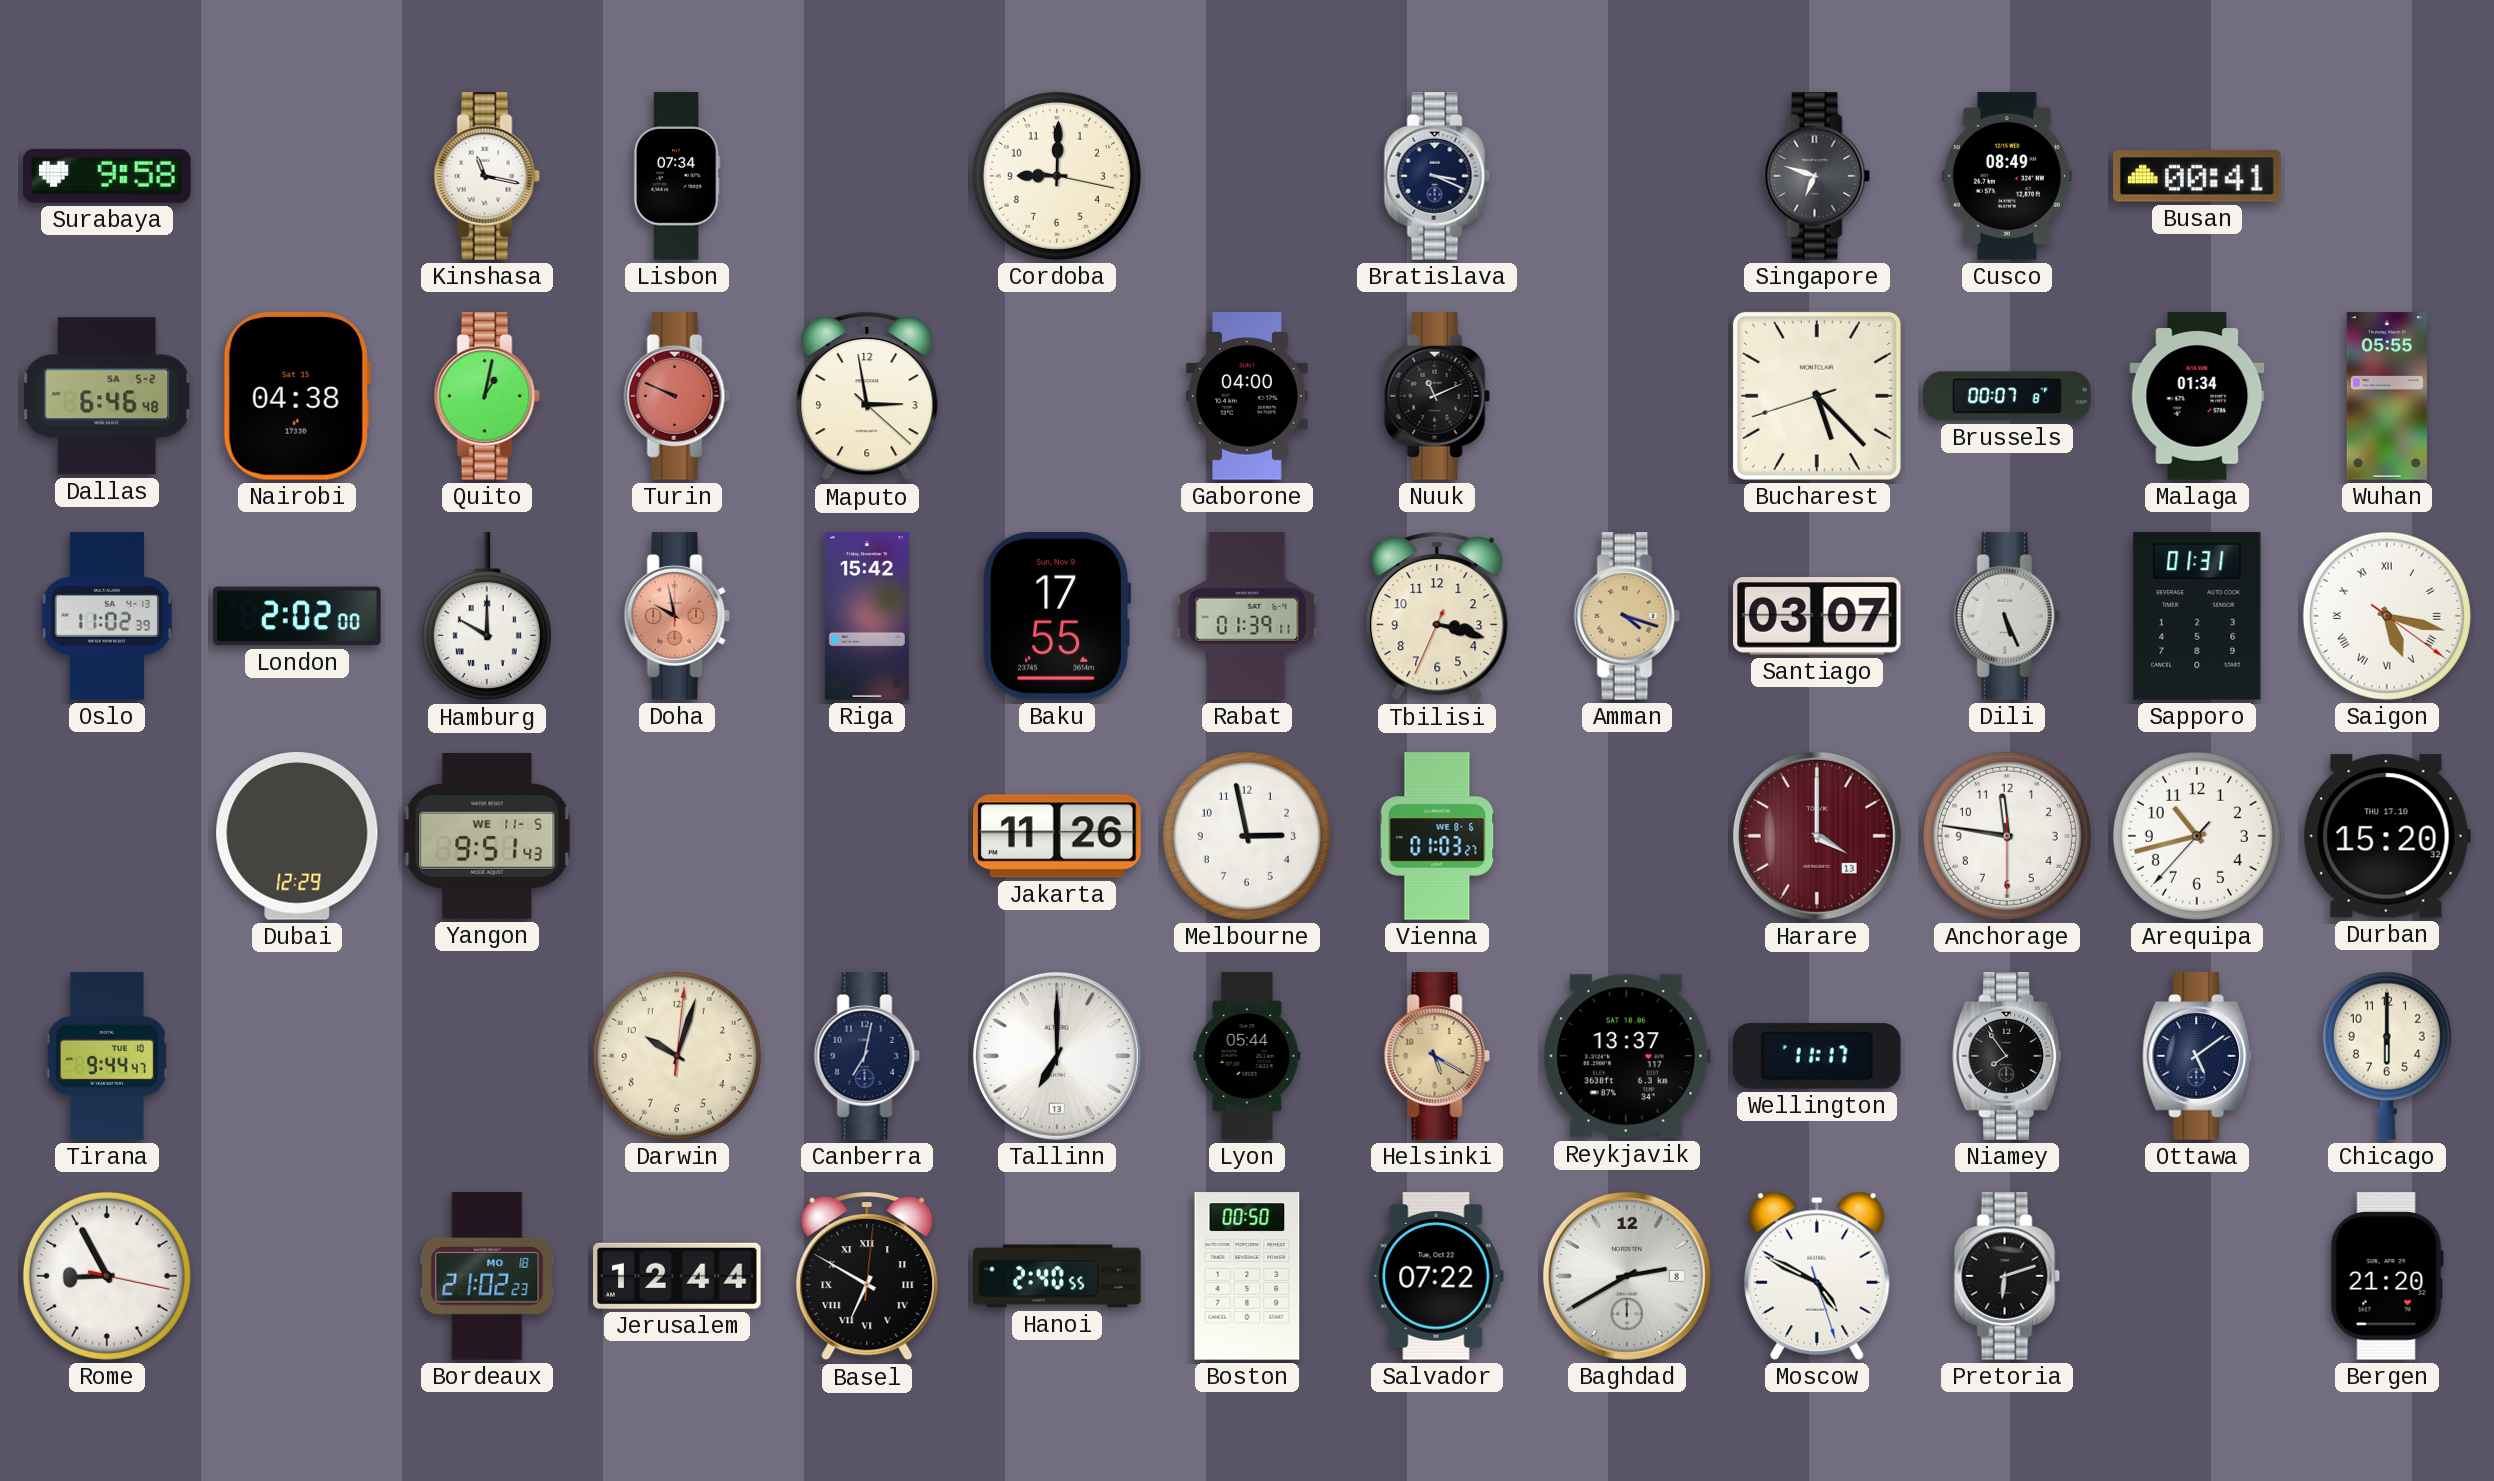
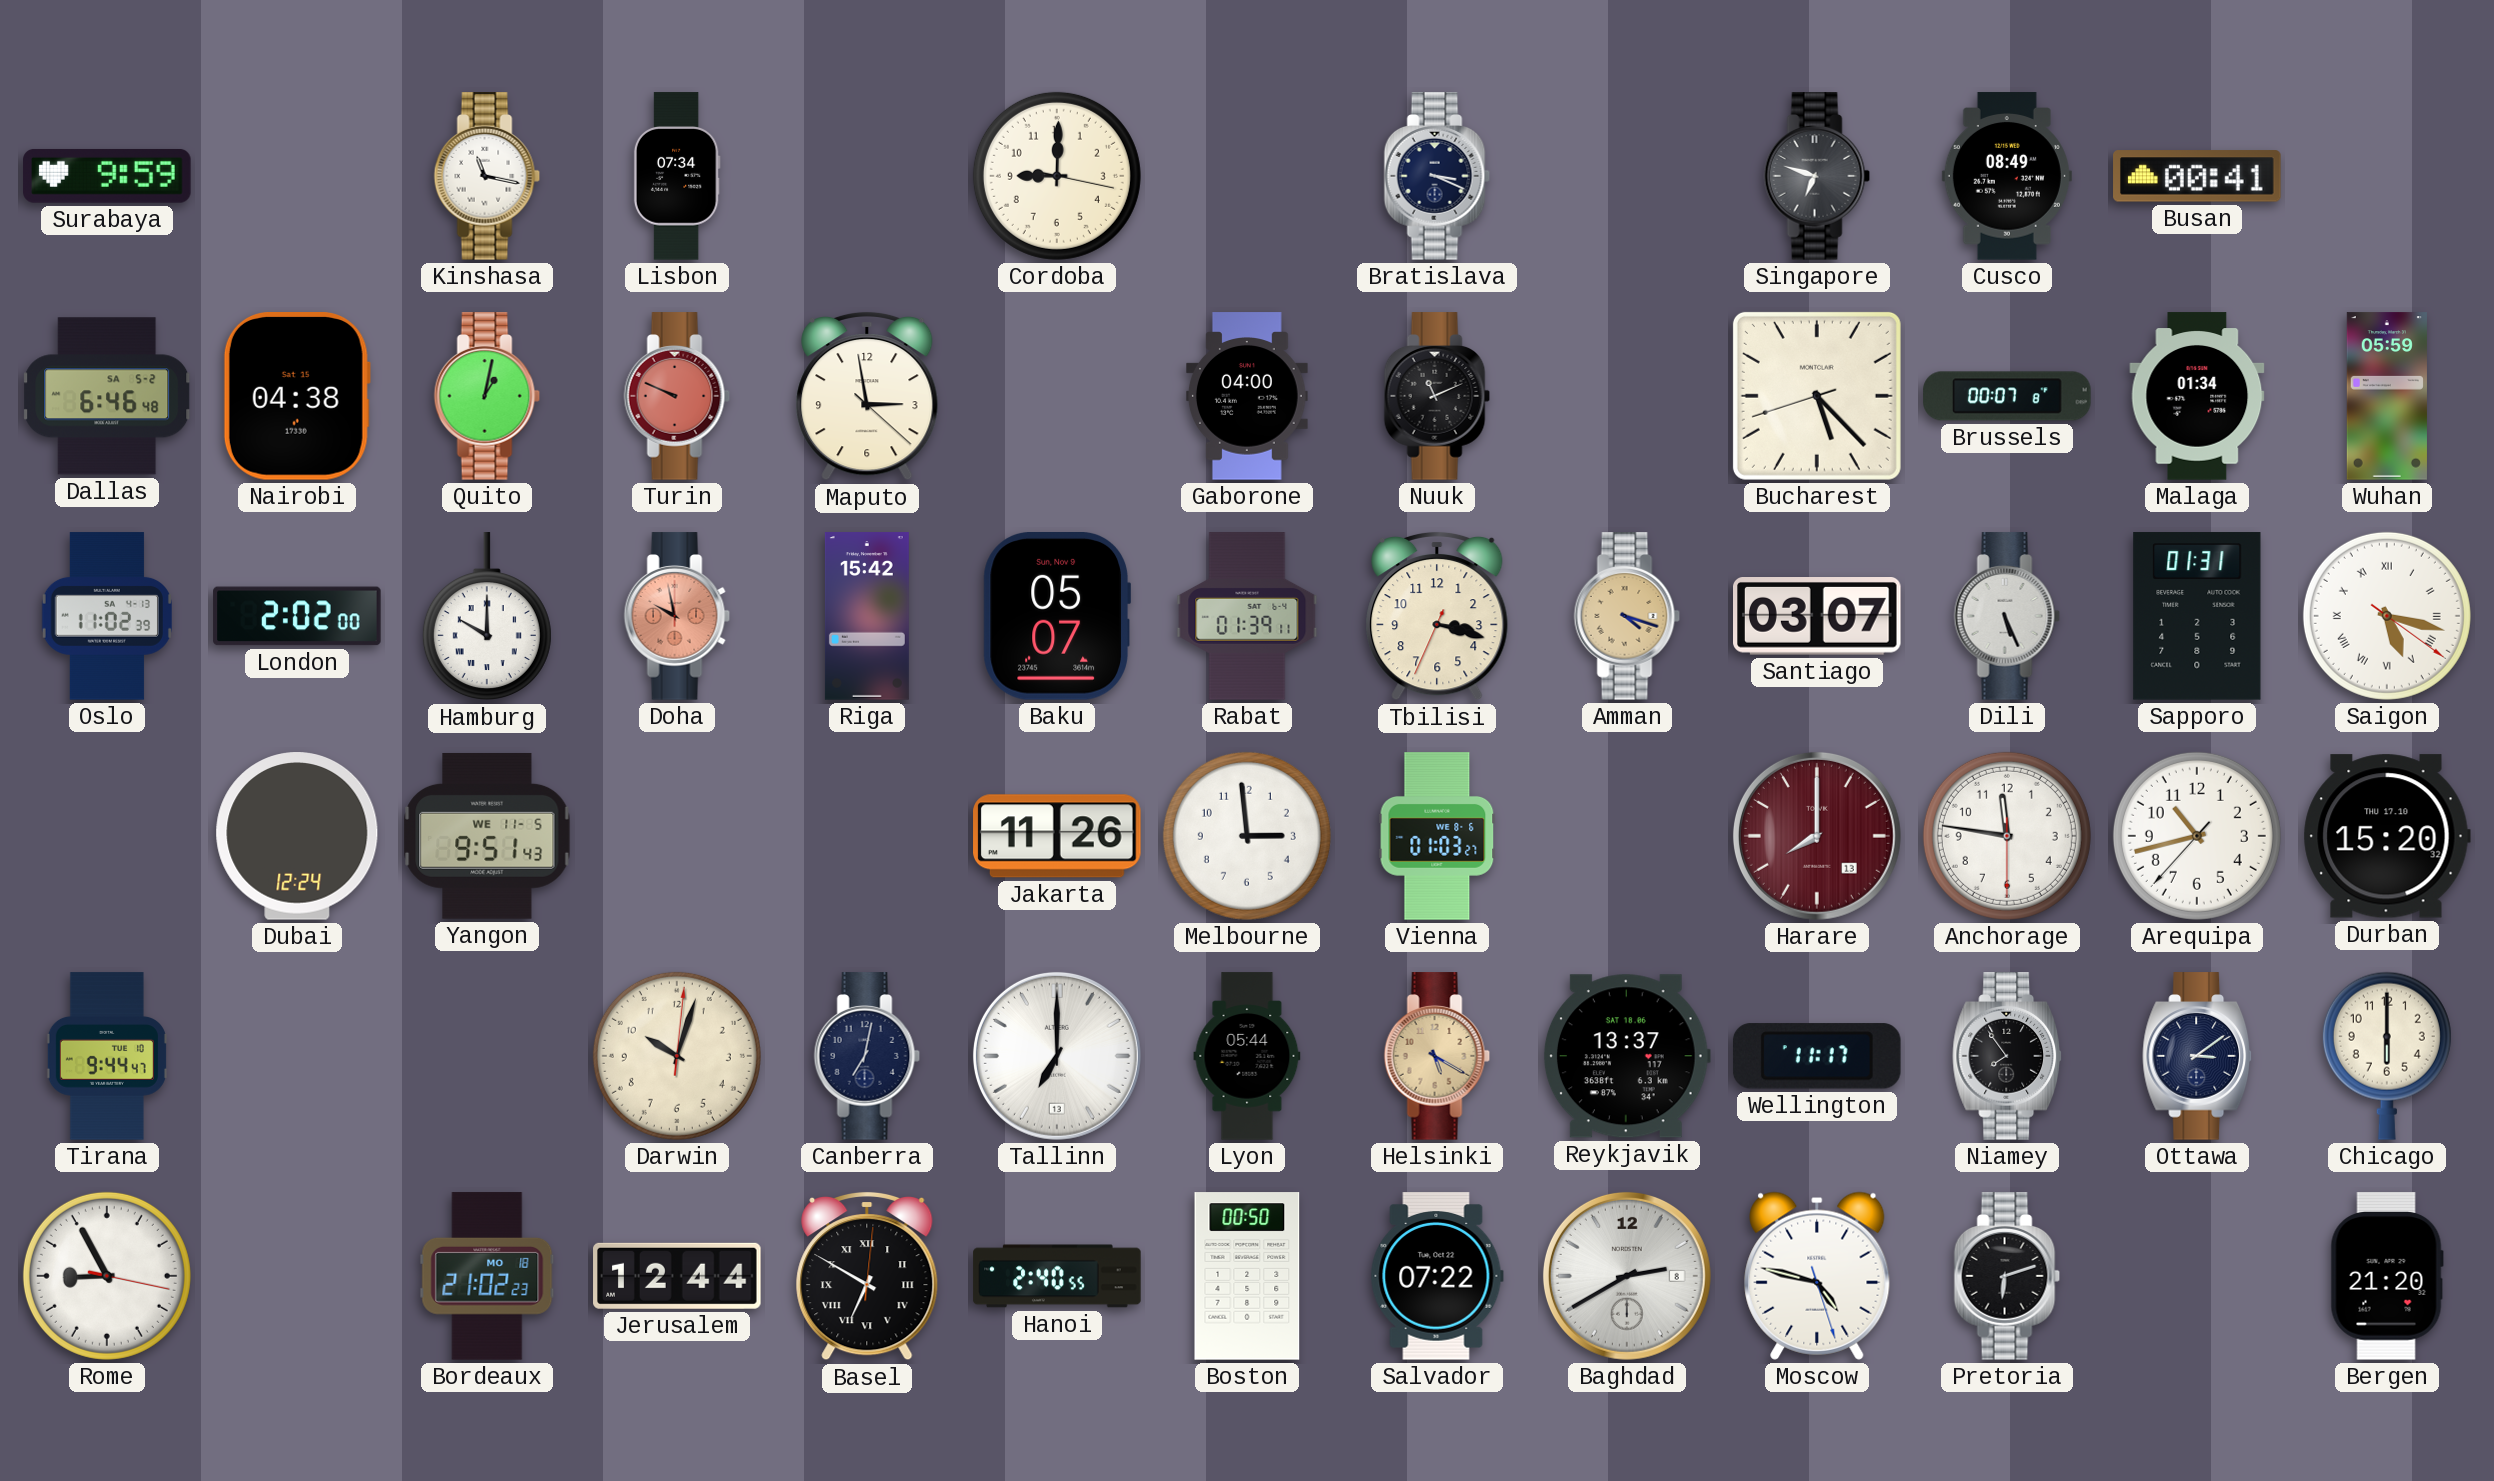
Surabaya: 9:58 -> 9:59 (107, 176)
Wuhan: 05:55 -> 05:59 (2387, 396)
Baku: 17:55 -> 05:07 (1056, 617)
Dubai: 12:29 -> 12:24 (297, 836)
Melbourne: 2:58 -> 2:59 (1247, 836)
Harare: 4:00 -> 8:00 (1817, 836)
Ottawa: 5:09 -> 3:09 (2198, 1056)
Moscow: 4:49 -> 4:47 (1817, 1276)
